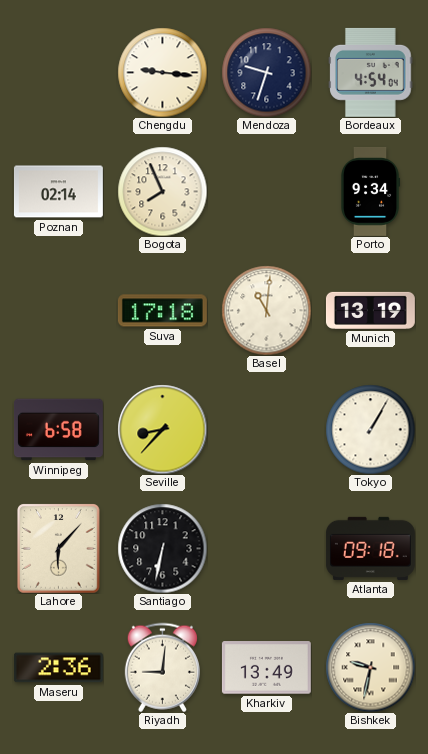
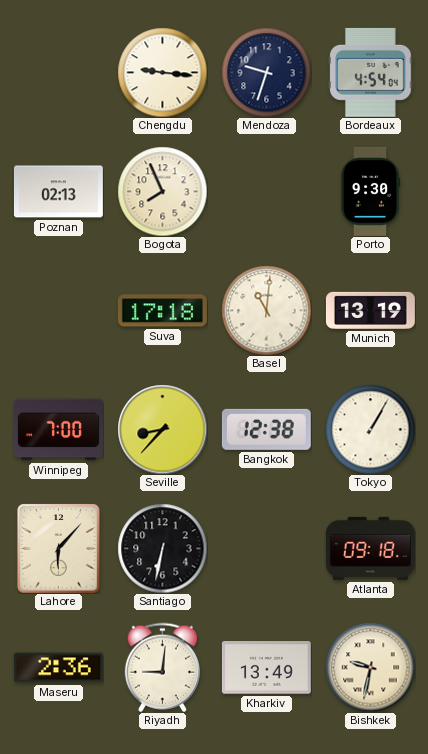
Poznan: 02:14 -> 02:13 (58, 192)
Porto: 9:34 -> 9:30 (370, 191)
Winnipeg: 6:58 -> 7:00 (58, 430)
Bangkok: none -> 12:38 (266, 429)
